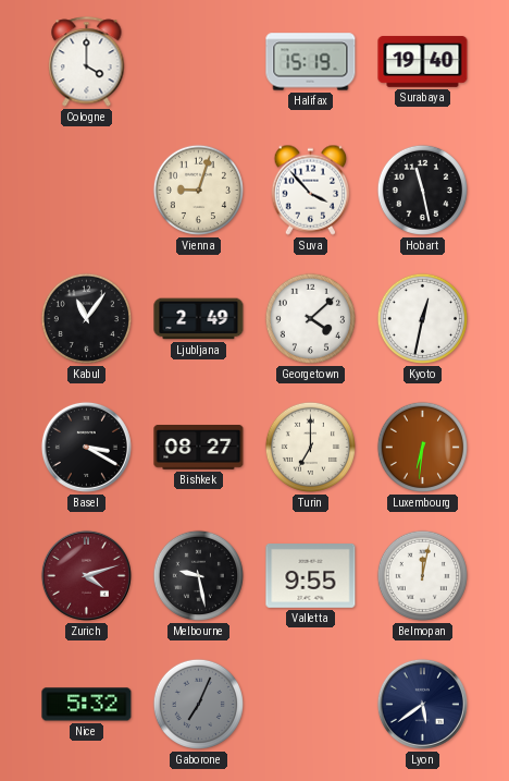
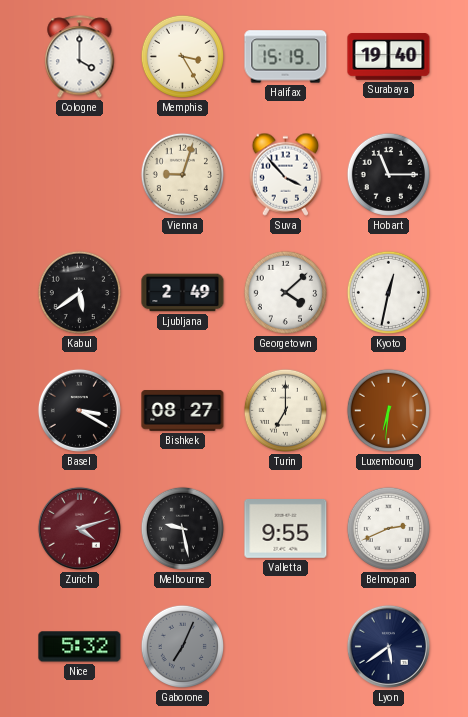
Memphis: none -> 3:25 (182, 56)
Hobart: 11:28 -> 11:15 (388, 174)
Kabul: 11:06 -> 5:39 (79, 292)
Belmopan: 12:02 -> 2:41 (388, 528)
